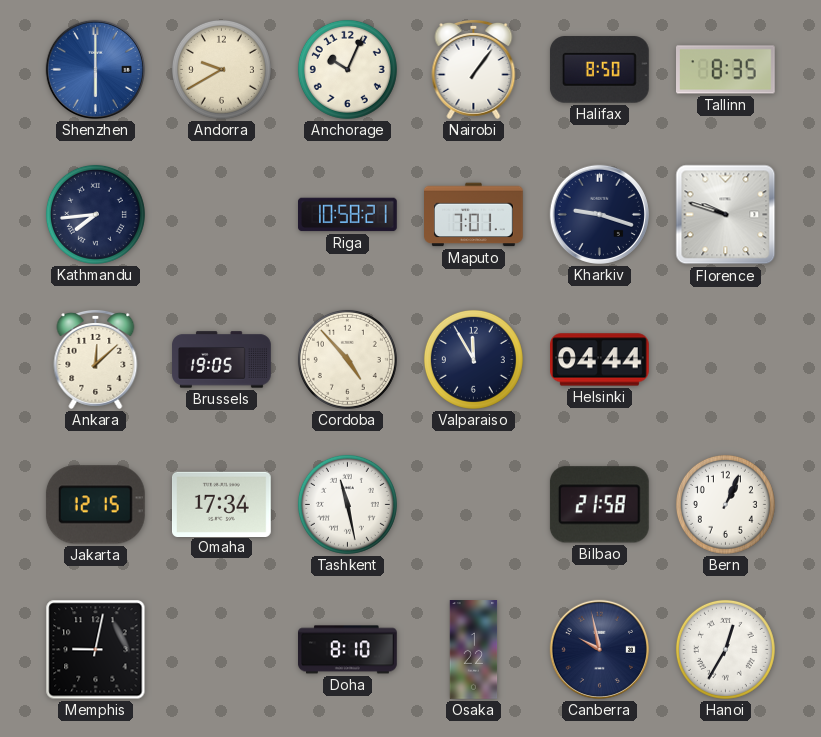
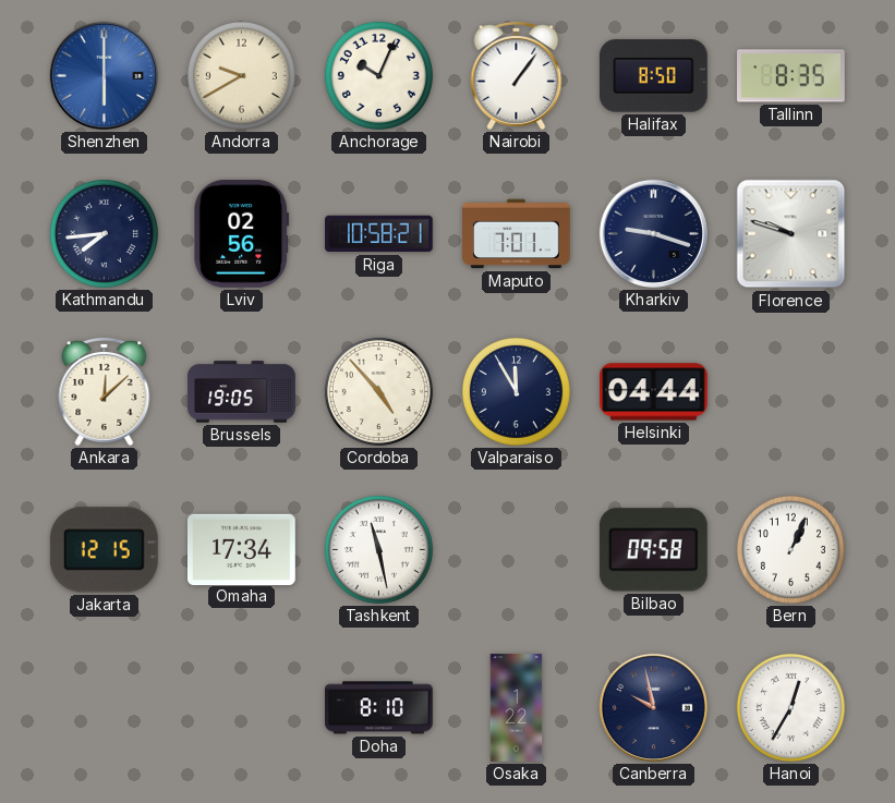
Lviv: none -> 02:56 (242, 233)
Bilbao: 21:58 -> 09:58 (653, 550)
Memphis: 9:02 -> none (96, 650)
